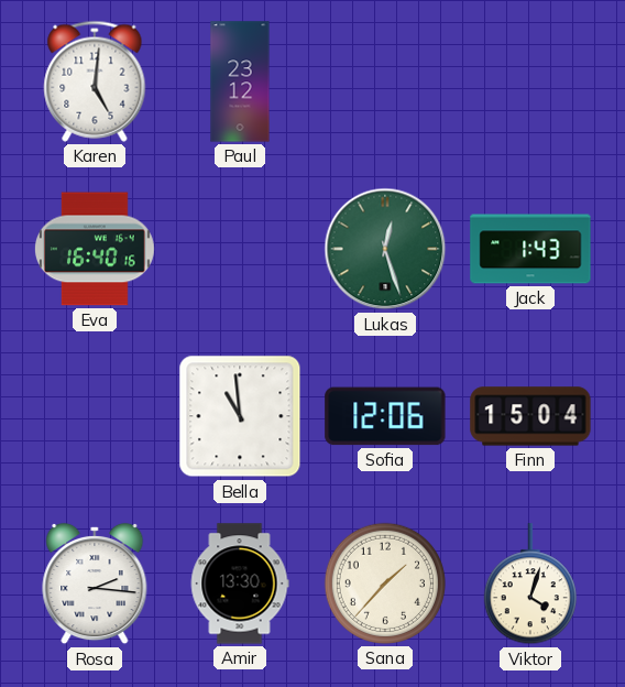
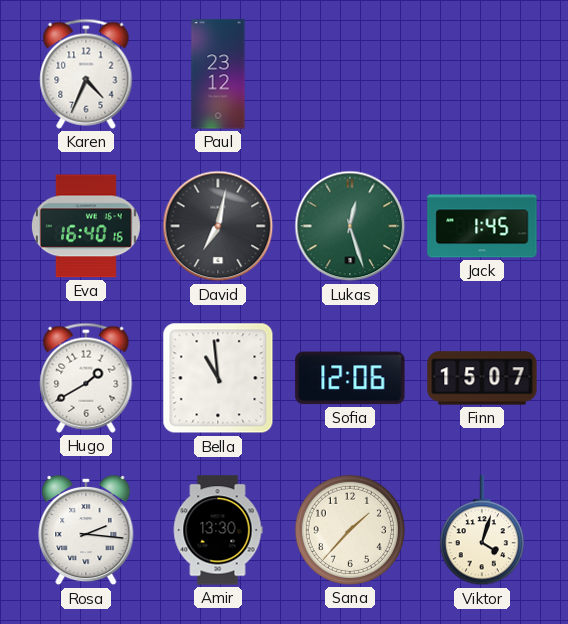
Karen: 5:01 -> 4:34 (86, 74)
David: none -> 7:02 (218, 226)
Jack: 1:43 -> 1:45 (482, 226)
Hugo: none -> 1:40 (86, 378)
Finn: 15:04 -> 15:07 (482, 378)
